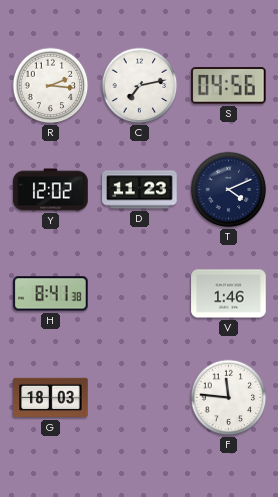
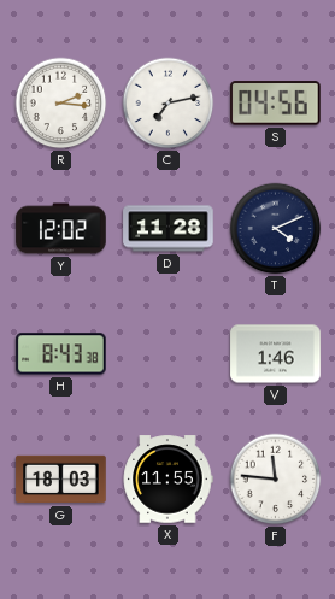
D: 11:23 -> 11:28 (169, 229)
H: 8:41 -> 8:43 (61, 354)
X: none -> 11:55 (167, 480)
